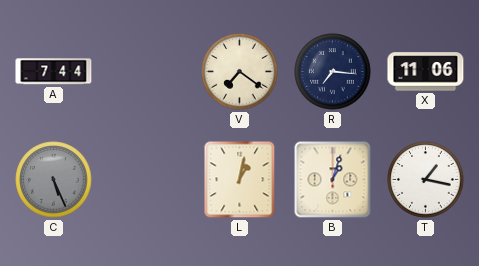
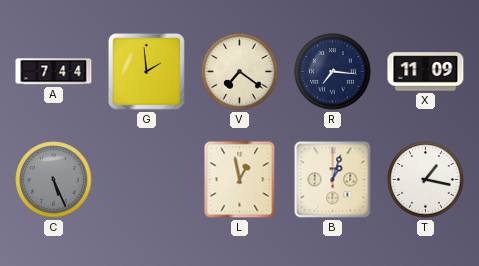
G: none -> 1:59 (146, 71)
X: 11:06 -> 11:09 (426, 72)
L: 1:02 -> 12:58 (240, 180)
